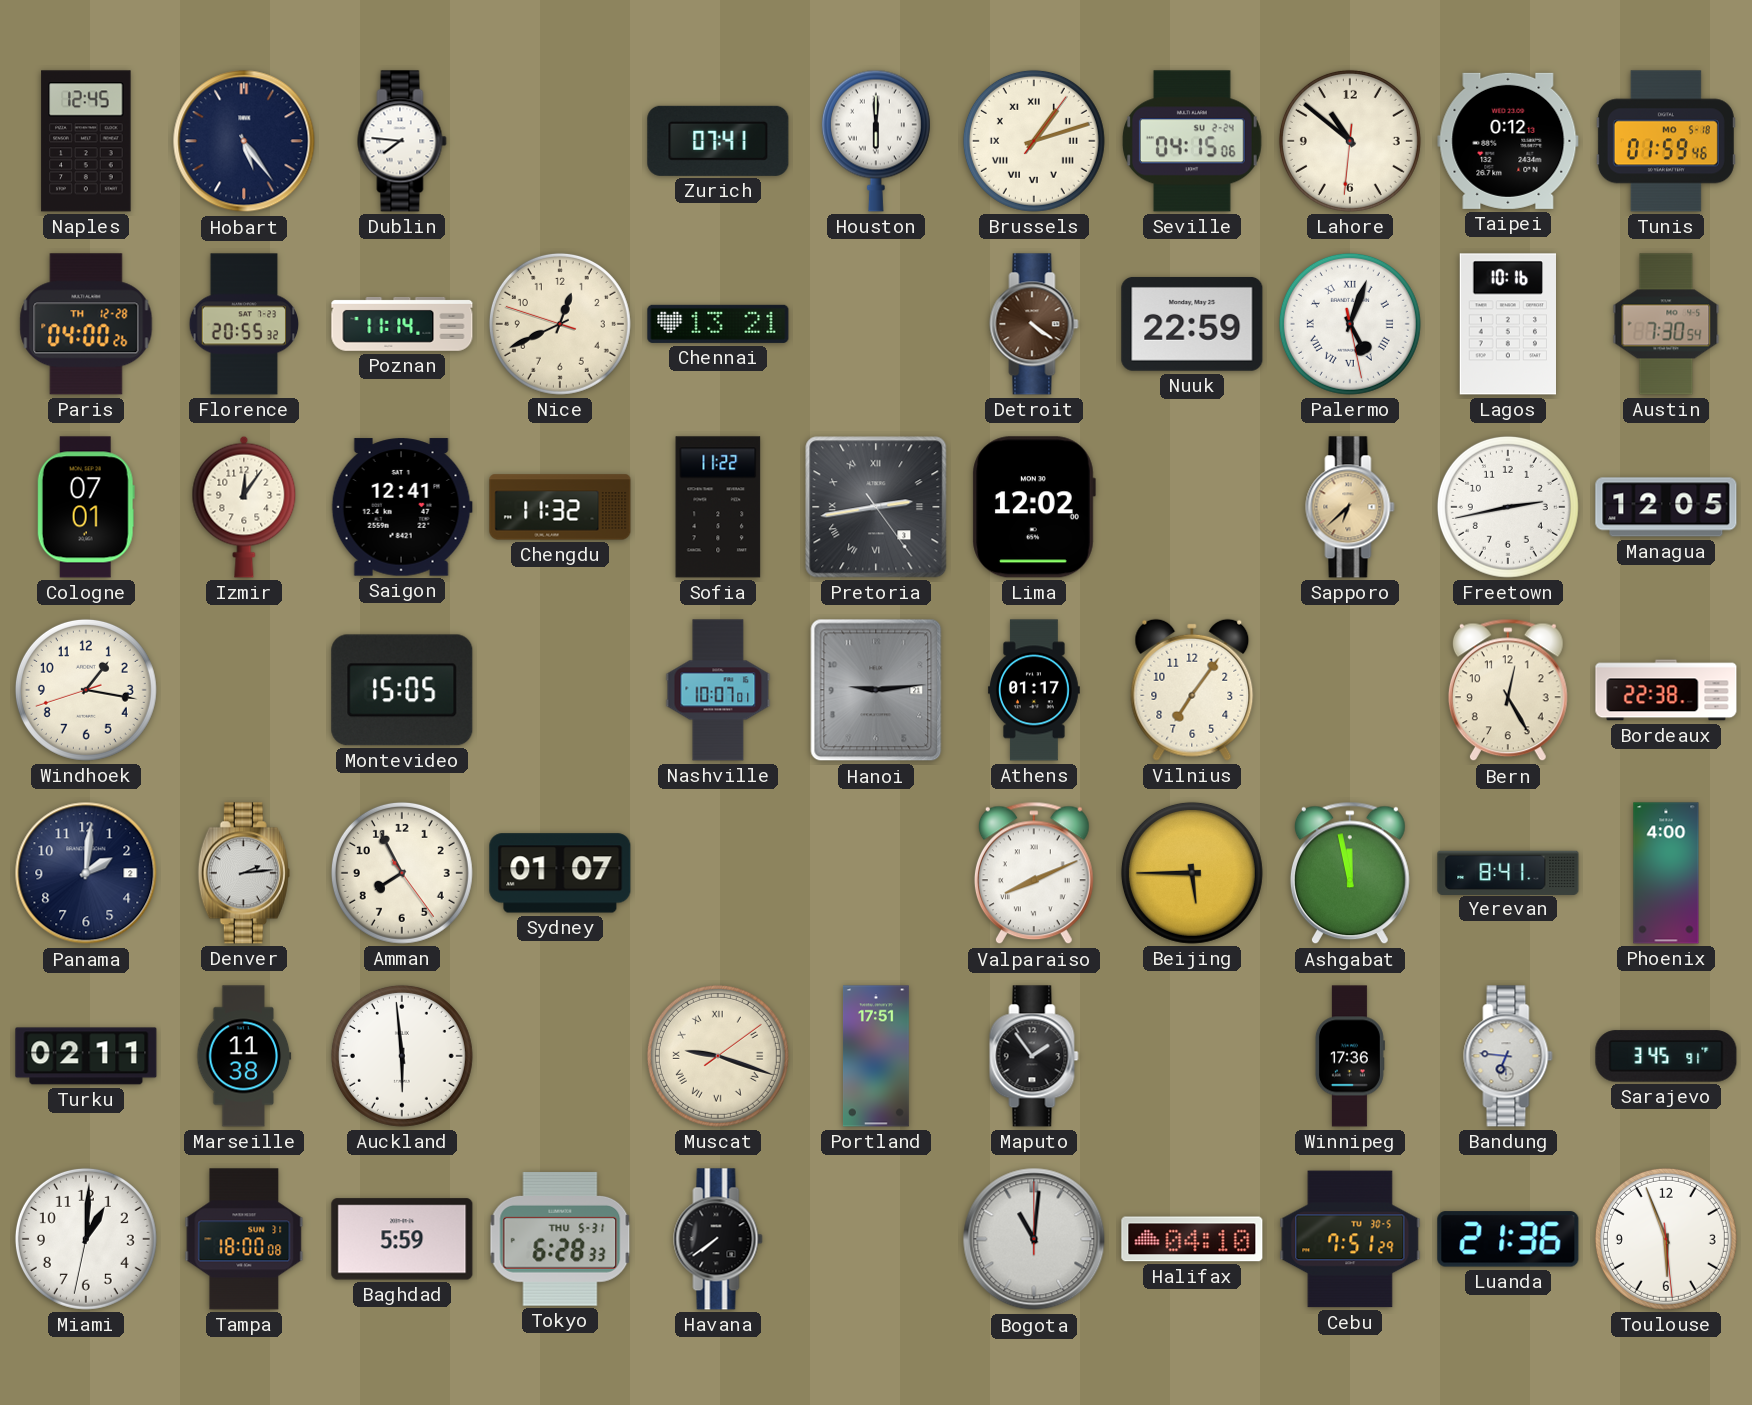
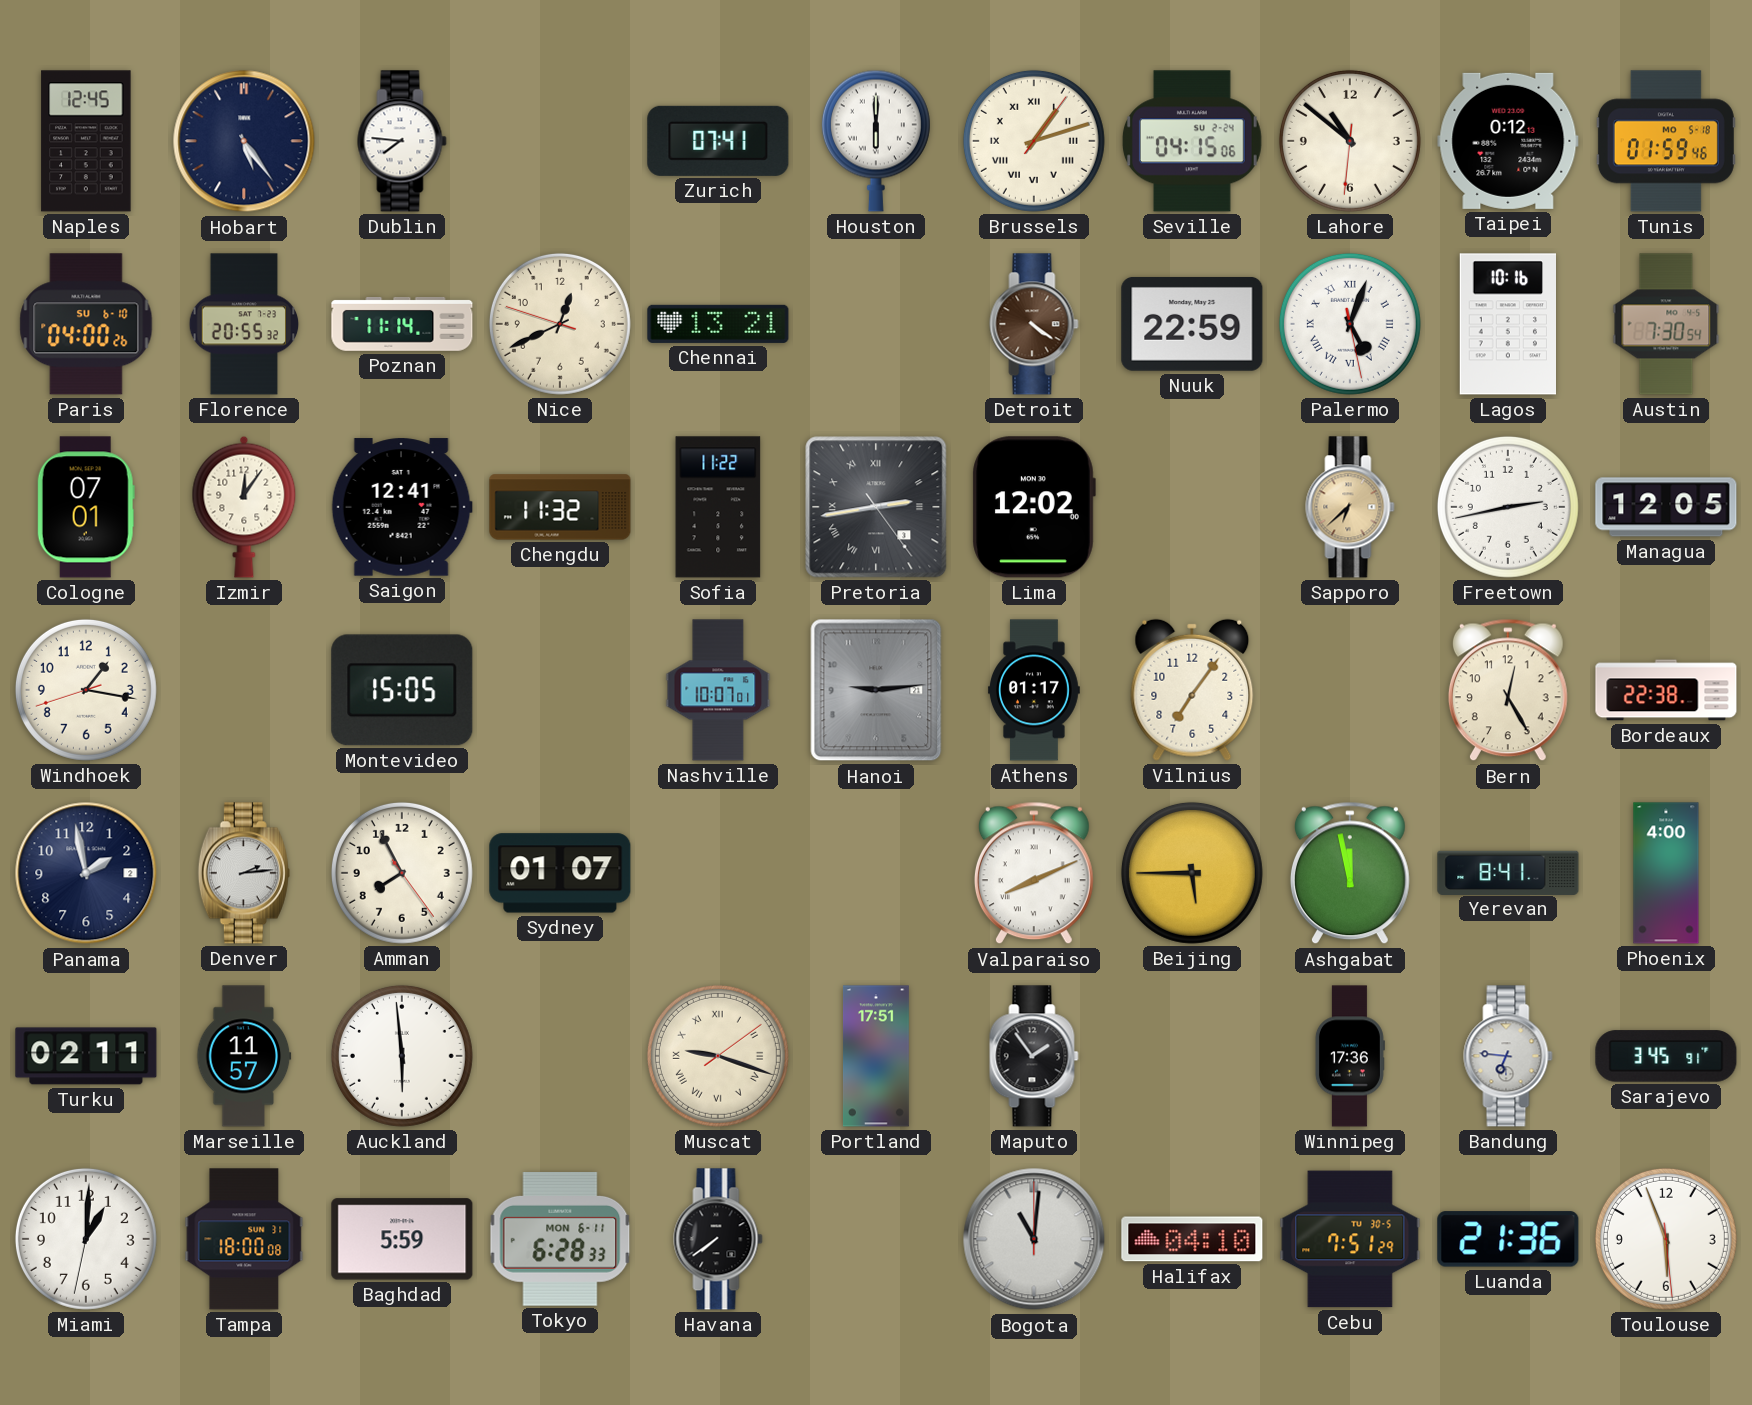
Paris date: TH 12-28 -> SU 6-10 (86, 324)
Panama: 2:01 -> 1:58 (86, 873)
Marseille: 11:38 -> 11:57 (244, 1056)
Tokyo date: THU 5-31 -> MON 6-11 (560, 1239)
